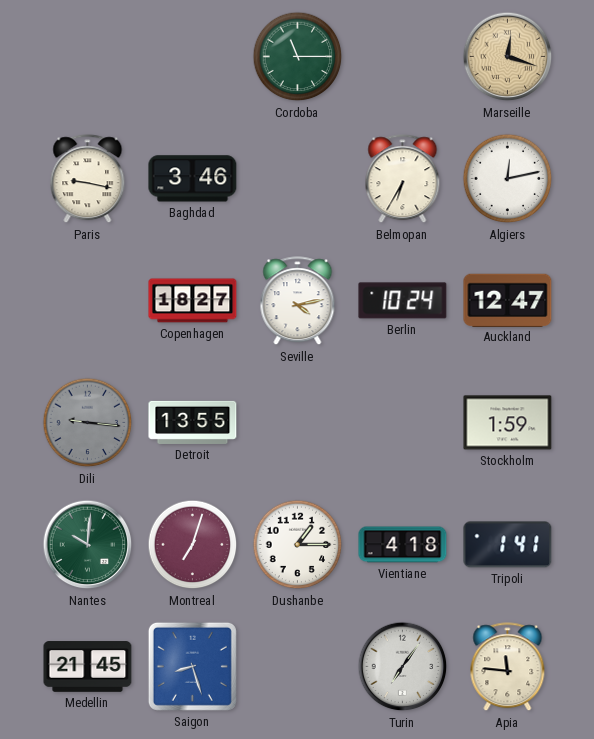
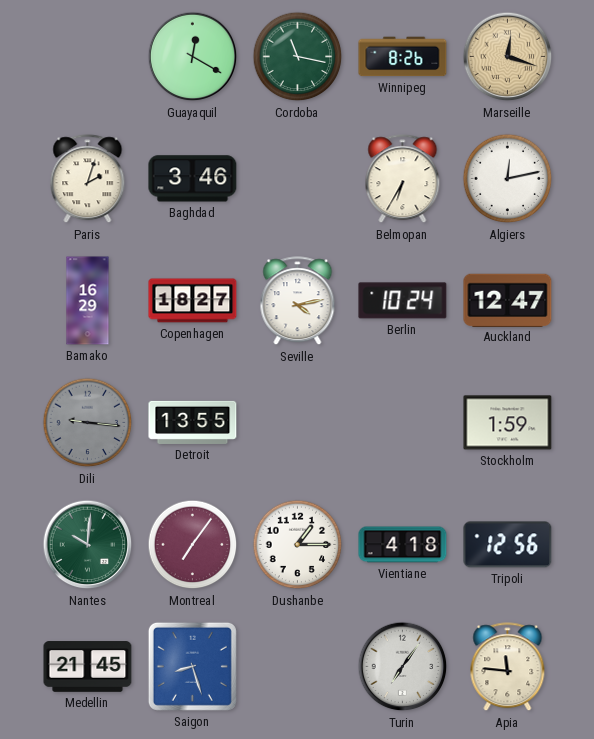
Guayaquil: none -> 12:20 (193, 57)
Cordoba: 11:15 -> 11:17 (298, 57)
Winnipeg: none -> 8:26 (403, 57)
Paris: 9:17 -> 2:03 (88, 179)
Bamako: none -> 16:29 (88, 301)
Montreal: 7:03 -> 7:06 (193, 545)
Tripoli: 1:41 -> 12:56 (508, 545)
